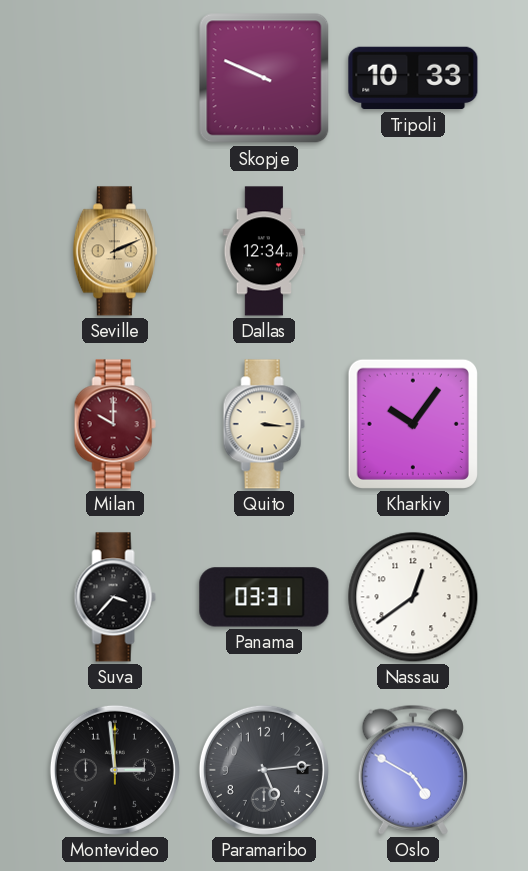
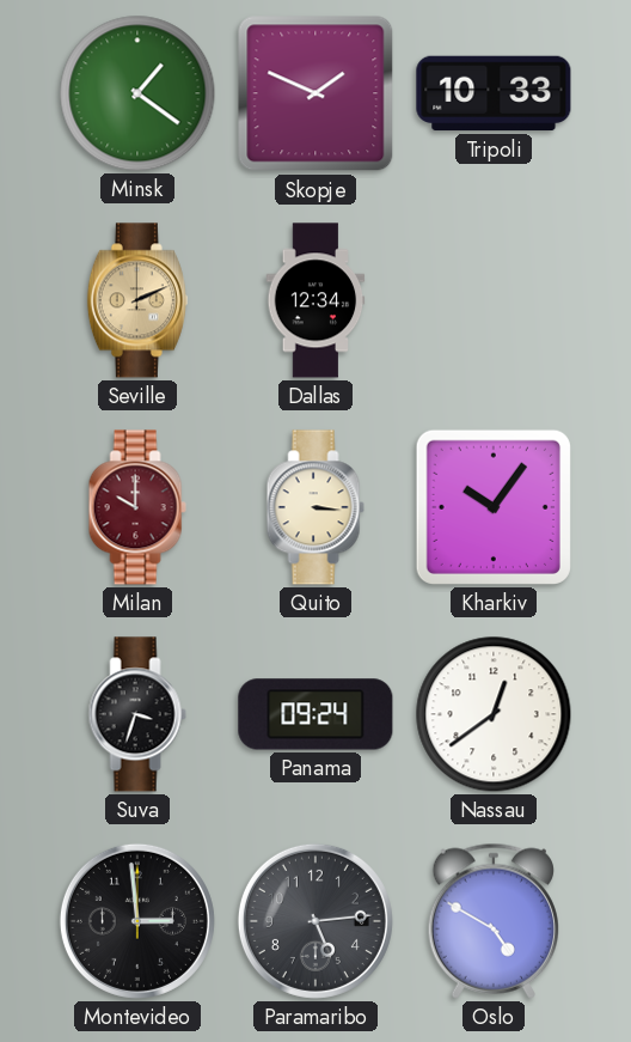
Minsk: none -> 1:21 (137, 93)
Skopje: 9:49 -> 1:49 (315, 93)
Suva: 3:37 -> 3:33 (137, 714)
Panama: 03:31 -> 09:24 (315, 714)
